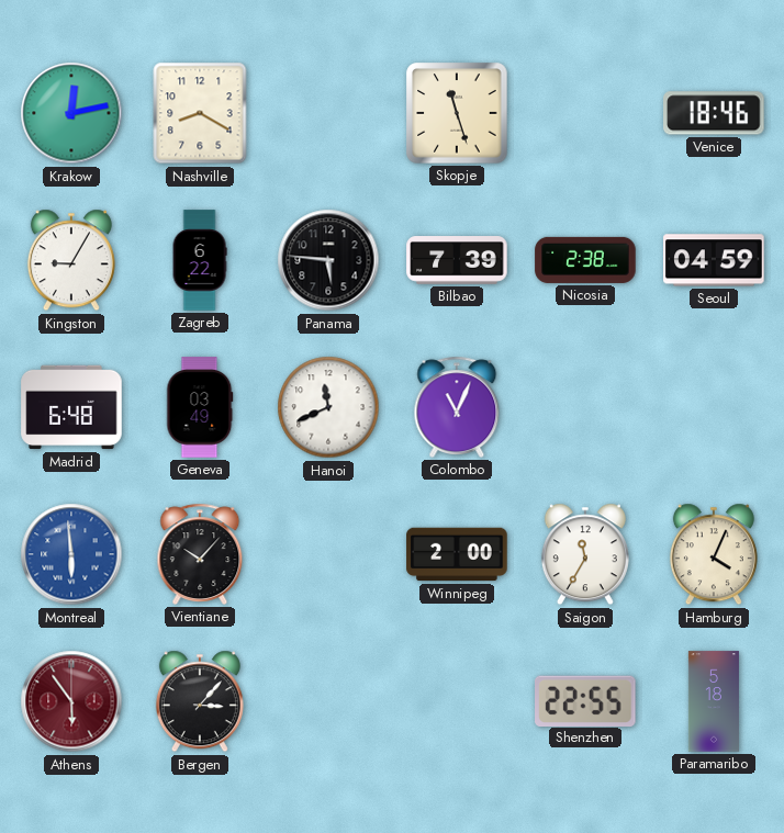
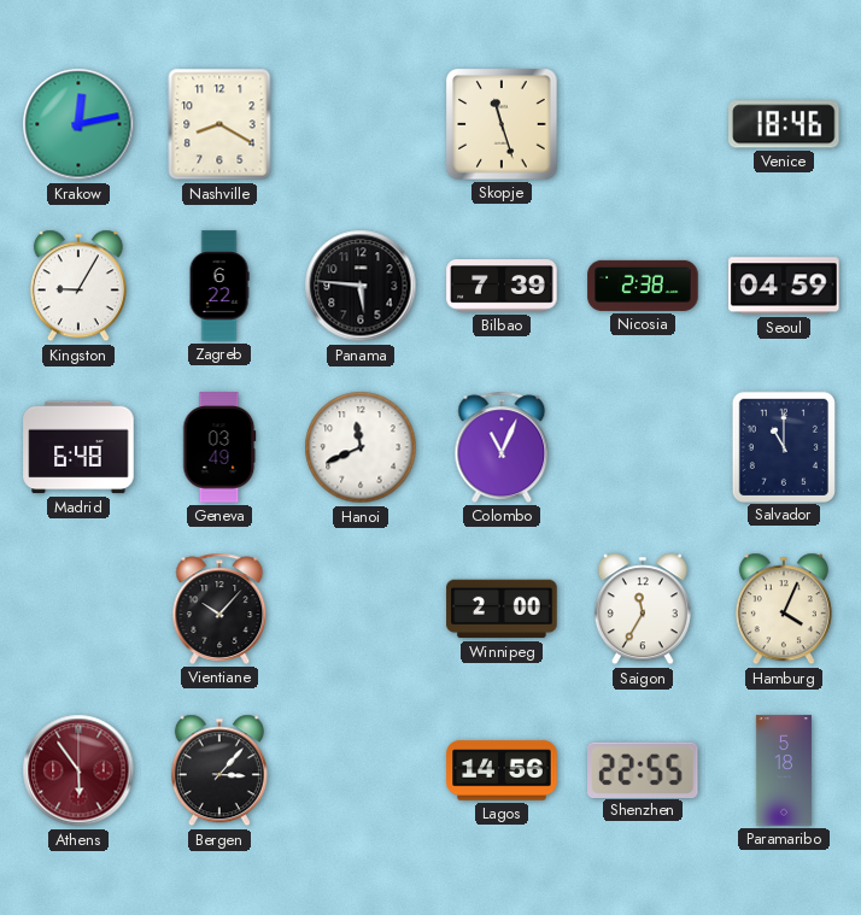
Salvador: none -> 11:00 (784, 446)
Montreal: 5:59 -> none (71, 554)
Lagos: none -> 14:56 (502, 770)
